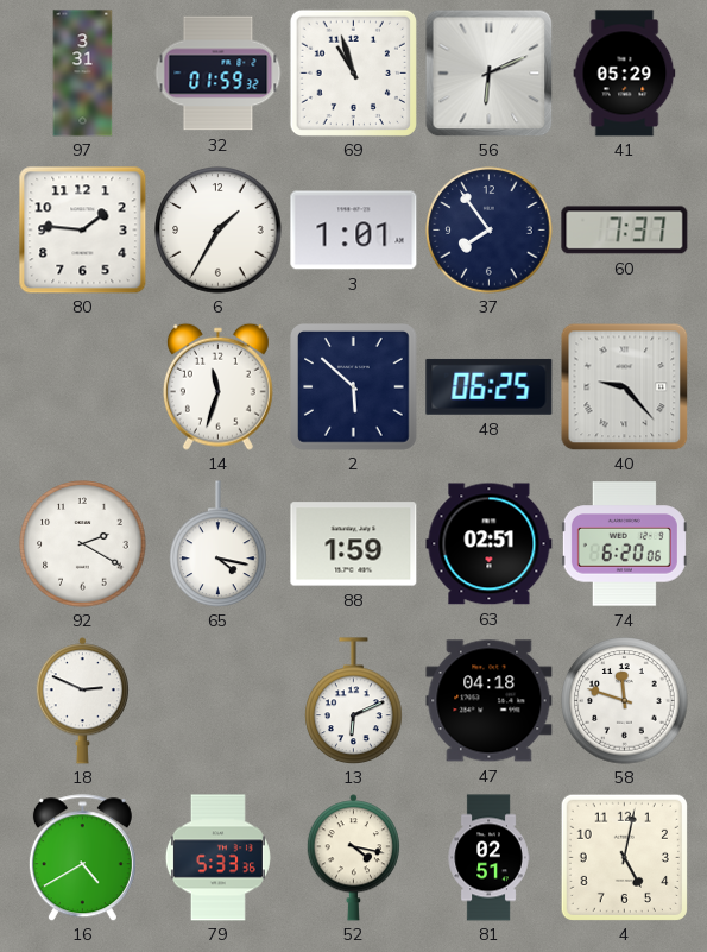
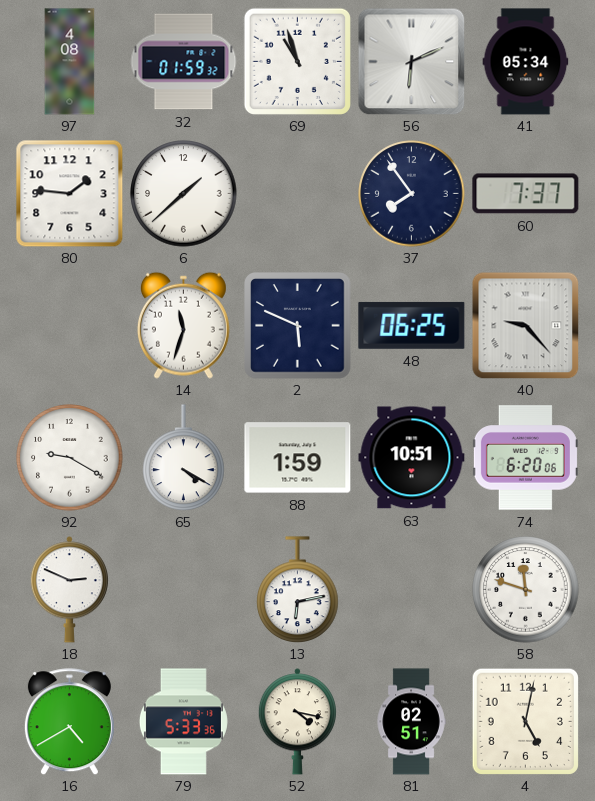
97: 3:31 -> 4:08 (70, 62)
41: 05:29 -> 05:34 (526, 62)
6: 1:35 -> 1:38 (184, 194)
3: 1:01 -> none (354, 231)
2: 5:52 -> 5:49 (298, 326)
92: 2:20 -> 9:20 (70, 458)
65: 4:17 -> 4:20 (184, 457)
63: 02:51 -> 10:51 (412, 458)
13: 6:11 -> 6:13 (298, 589)
47: 04:18 -> none (490, 701)
